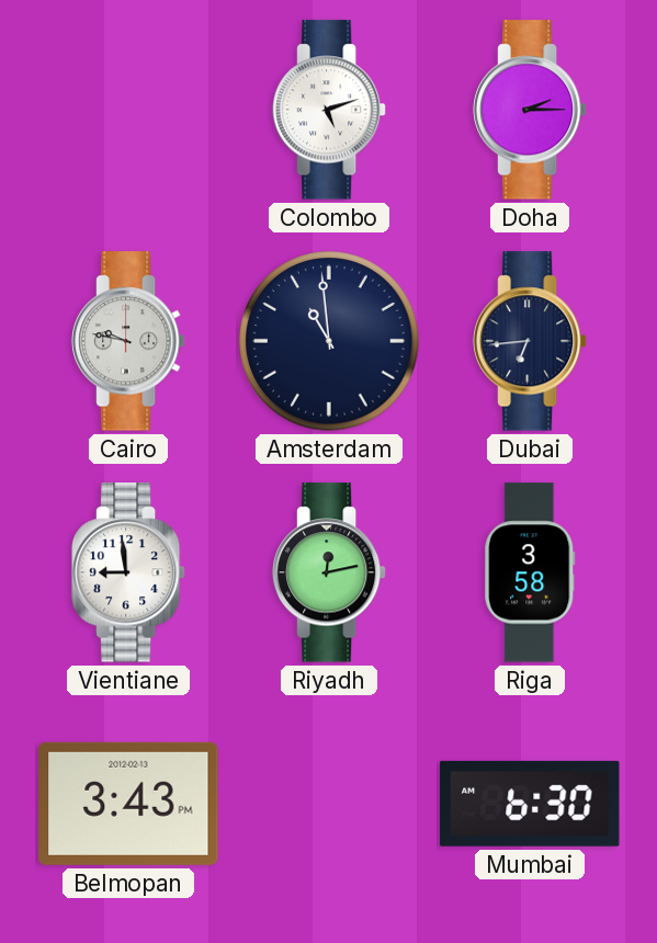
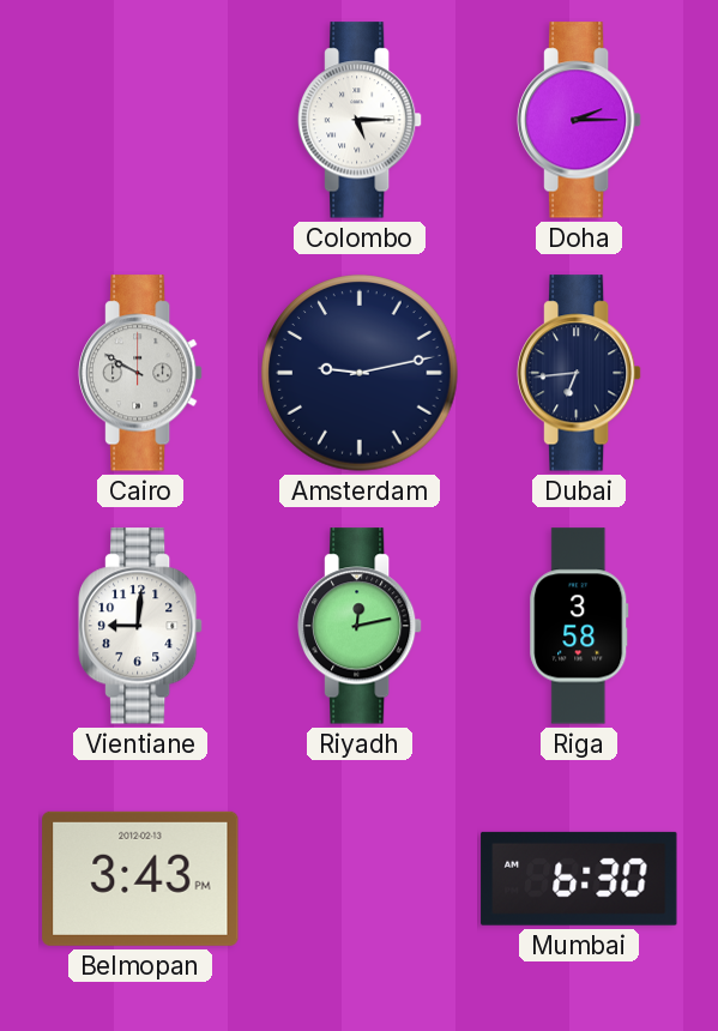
Colombo: 5:12 -> 5:15 (360, 120)
Cairo: 9:47 -> 9:50 (140, 373)
Amsterdam: 10:59 -> 9:13 (360, 373)
Vientiane: 8:59 -> 9:01 (140, 626)
